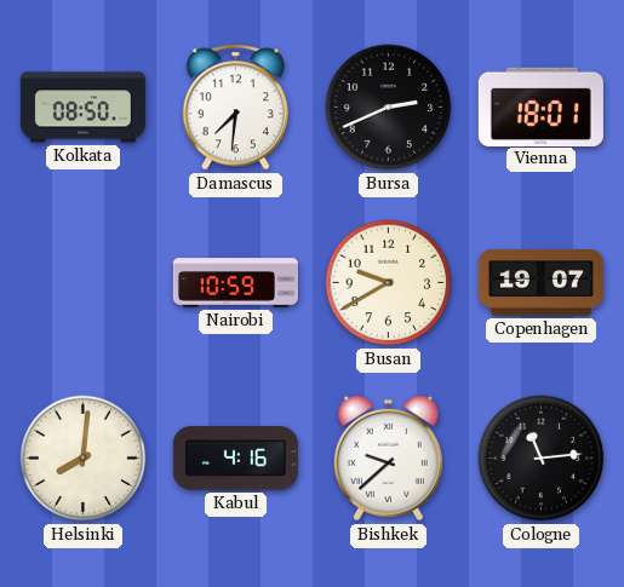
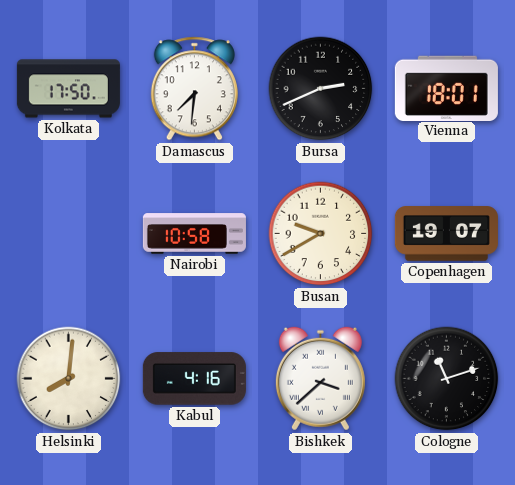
Kolkata: 08:50 -> 17:50 (68, 89)
Nairobi: 10:59 -> 10:58 (194, 234)
Bishkek: 9:38 -> 3:38 (320, 379)
Cologne: 11:14 -> 11:12 (447, 379)
